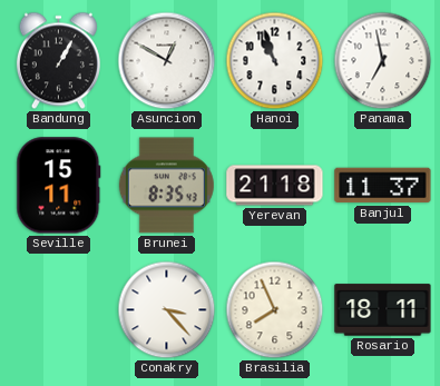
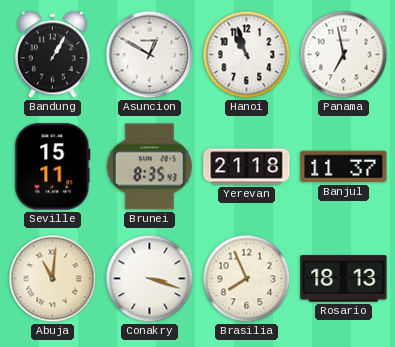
Abuja: none -> 11:01 (53, 279)
Conakry: 3:23 -> 3:18 (150, 279)
Rosario: 18:11 -> 18:13 (344, 279)
